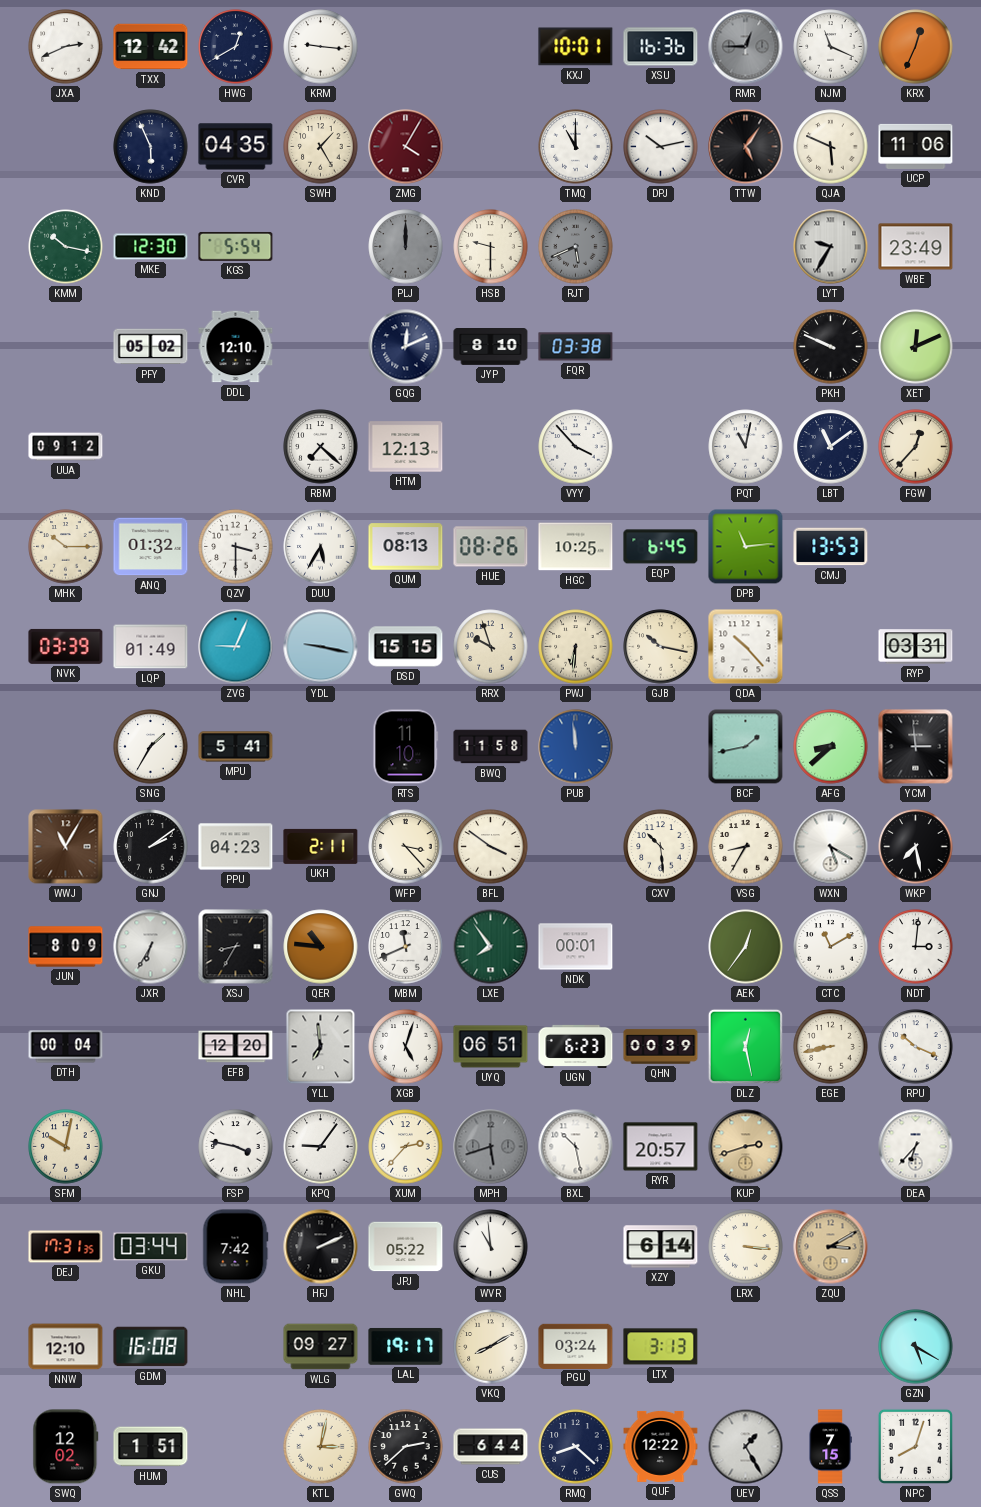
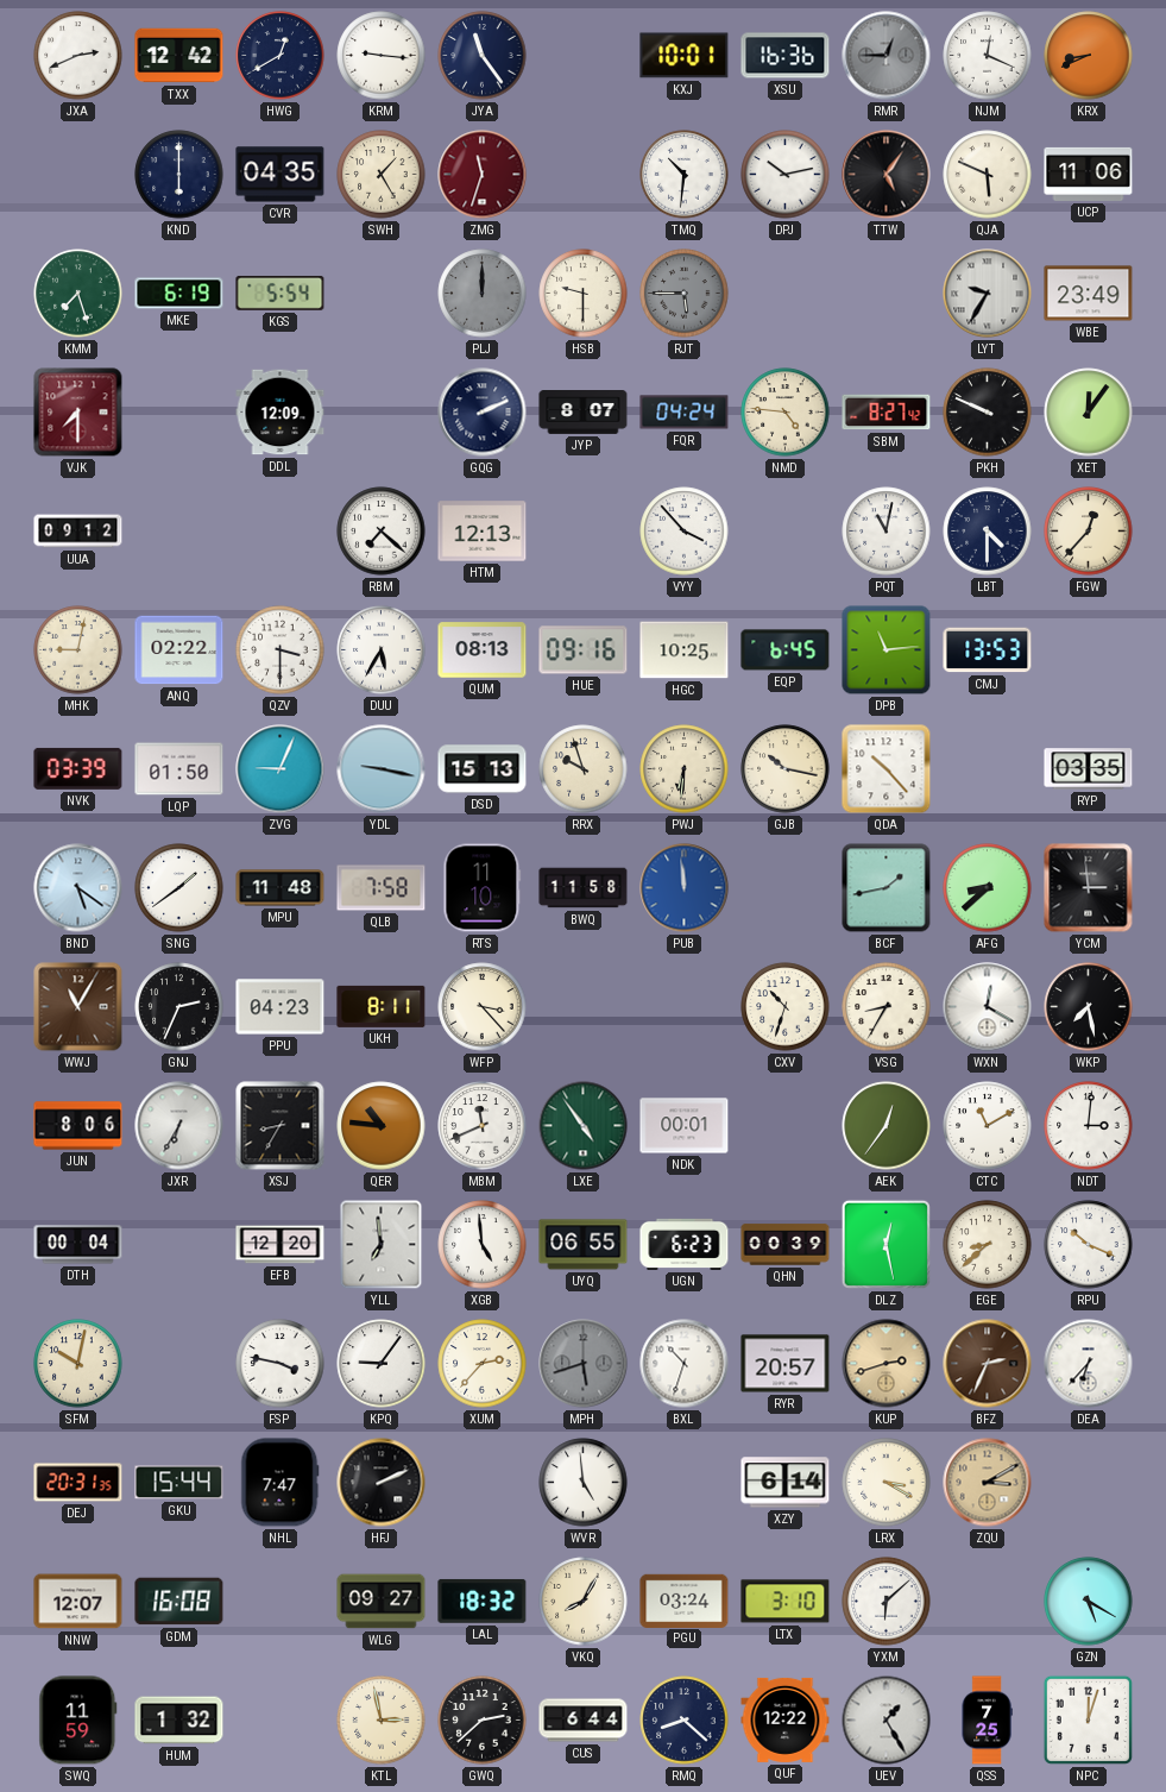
JYA: none -> 11:24 (483, 56)
NJM: 11:19 -> 12:19 (988, 56)
KRX: 12:34 -> 8:41 (1089, 56)
KND: 5:56 -> 6:00 (179, 175)
ZMG: 4:05 -> 11:33 (483, 175)
TMQ: 11:00 -> 10:31 (685, 175)
KMM: 10:17 -> 7:27 (78, 294)
MKE: 12:30 -> 6:19 (179, 294)
RJT: 5:41 -> 5:45 (685, 294)
VJK: none -> 7:30 (78, 413)
PFY: 05:02 -> none (151, 347)
DDL: 12:10 -> 12:09 (281, 413)
GQG: 12:11 -> 2:11 (483, 413)
JYP: 8:10 -> 8:07 (584, 413)
FQR: 03:38 -> 04:24 (685, 413)
NMD: none -> 4:46 (786, 413)
SBM: none -> 8:27 (887, 413)
XET: 12:11 -> 12:06 (1089, 413)
LBT: 11:09 -> 4:30 (988, 532)
MHK: 10:15 -> 9:02 (78, 650)
ANQ: 01:32 -> 02:22 (179, 650)
HUE: 08:26 -> 09:16 (584, 650)
LQP: 01:49 -> 01:50 (179, 769)
DSD: 15:15 -> 15:13 (483, 769)
RYP: 03:31 -> 03:35 (1089, 769)
BND: none -> 5:21 (78, 888)
SNG: 1:35 -> 1:39 (179, 888)
MPU: 5:41 -> 11:48 (281, 888)
QLB: none -> 7:58 (382, 888)
GNJ: 2:09 -> 2:34 (179, 1007)
UKH: 2:11 -> 8:11 (382, 1006)
BFL: 3:51 -> none (491, 847)
CXV: 10:29 -> 10:33 (786, 1007)
WXN: 5:20 -> 12:20 (988, 1007)
JUN: 8:09 -> 8:06 (78, 1126)
LXE: 7:54 -> 4:54 (584, 1126)
XGB: 5:03 -> 4:59 (483, 1245)
UYQ: 06:51 -> 06:55 (584, 1245)
EGE: 8:43 -> 8:38 (988, 1245)
BXL: 10:28 -> 10:33 (685, 1364)
BFZ: none -> 2:34 (988, 1364)
DEJ: 17:31 -> 20:31 (78, 1483)
GKU: 03:44 -> 15:44 (179, 1483)
NHL: 7:42 -> 7:47 (281, 1483)
JPJ: 05:22 -> none (406, 1247)
WVR: 10:59 -> 4:59 (584, 1483)
LRX: 3:16 -> 3:20 (887, 1483)
NNW: 12:10 -> 12:07 (78, 1602)
LAL: 19:17 -> 18:32 (483, 1601)
VKQ: 8:10 -> 8:05 (584, 1602)
LTX: 3:13 -> 3:10 (786, 1602)
YXM: none -> 6:08 (887, 1602)
SWQ: 12:02 -> 11:59 (78, 1721)
HUM: 1:51 -> 1:32 (179, 1721)
KTL: 3:02 -> 2:58 (382, 1721)
QSS: 7:15 -> 7:25 (987, 1721)
NPC: 8:03 -> 12:03 (1088, 1719)
